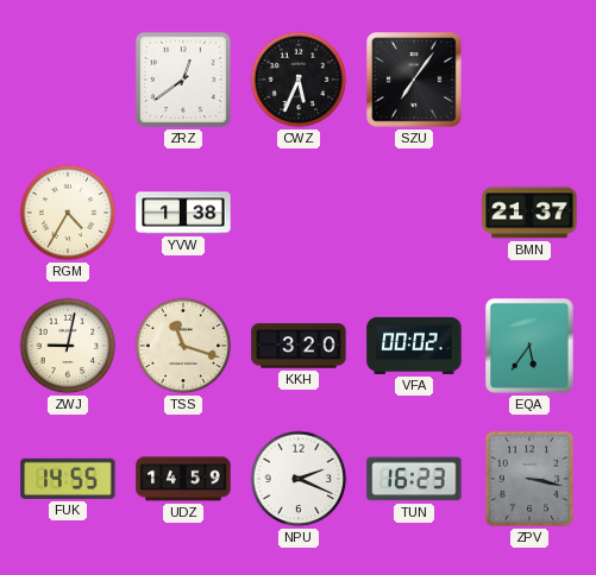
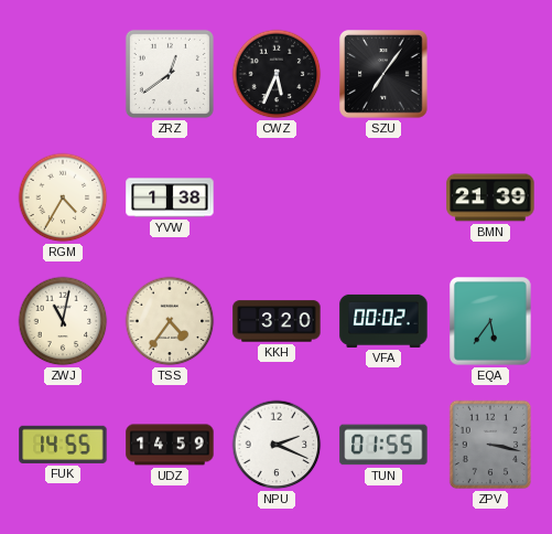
BMN: 21:37 -> 21:39 (490, 197)
ZWJ: 9:02 -> 11:02 (63, 321)
TSS: 11:18 -> 4:36 (170, 321)
TUN: 16:23 -> 01:55 (383, 445)
